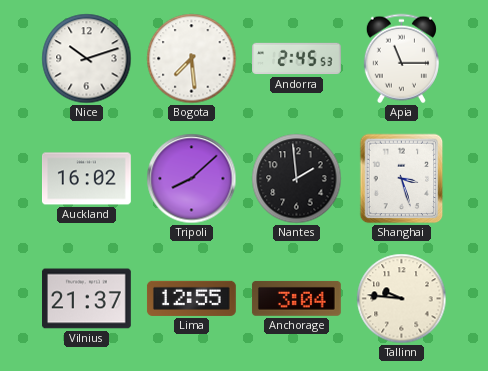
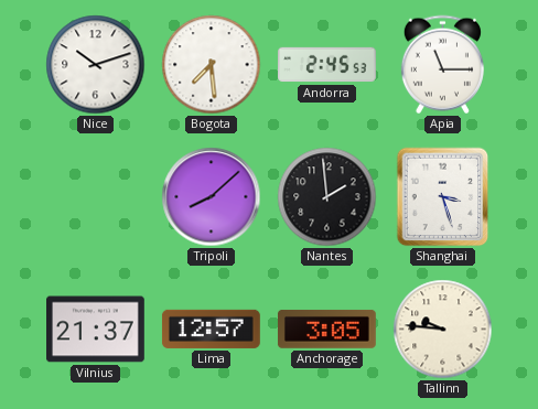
Auckland: 16:02 -> none (87, 179)
Lima: 12:55 -> 12:57 (211, 329)
Anchorage: 3:04 -> 3:05 (326, 330)
